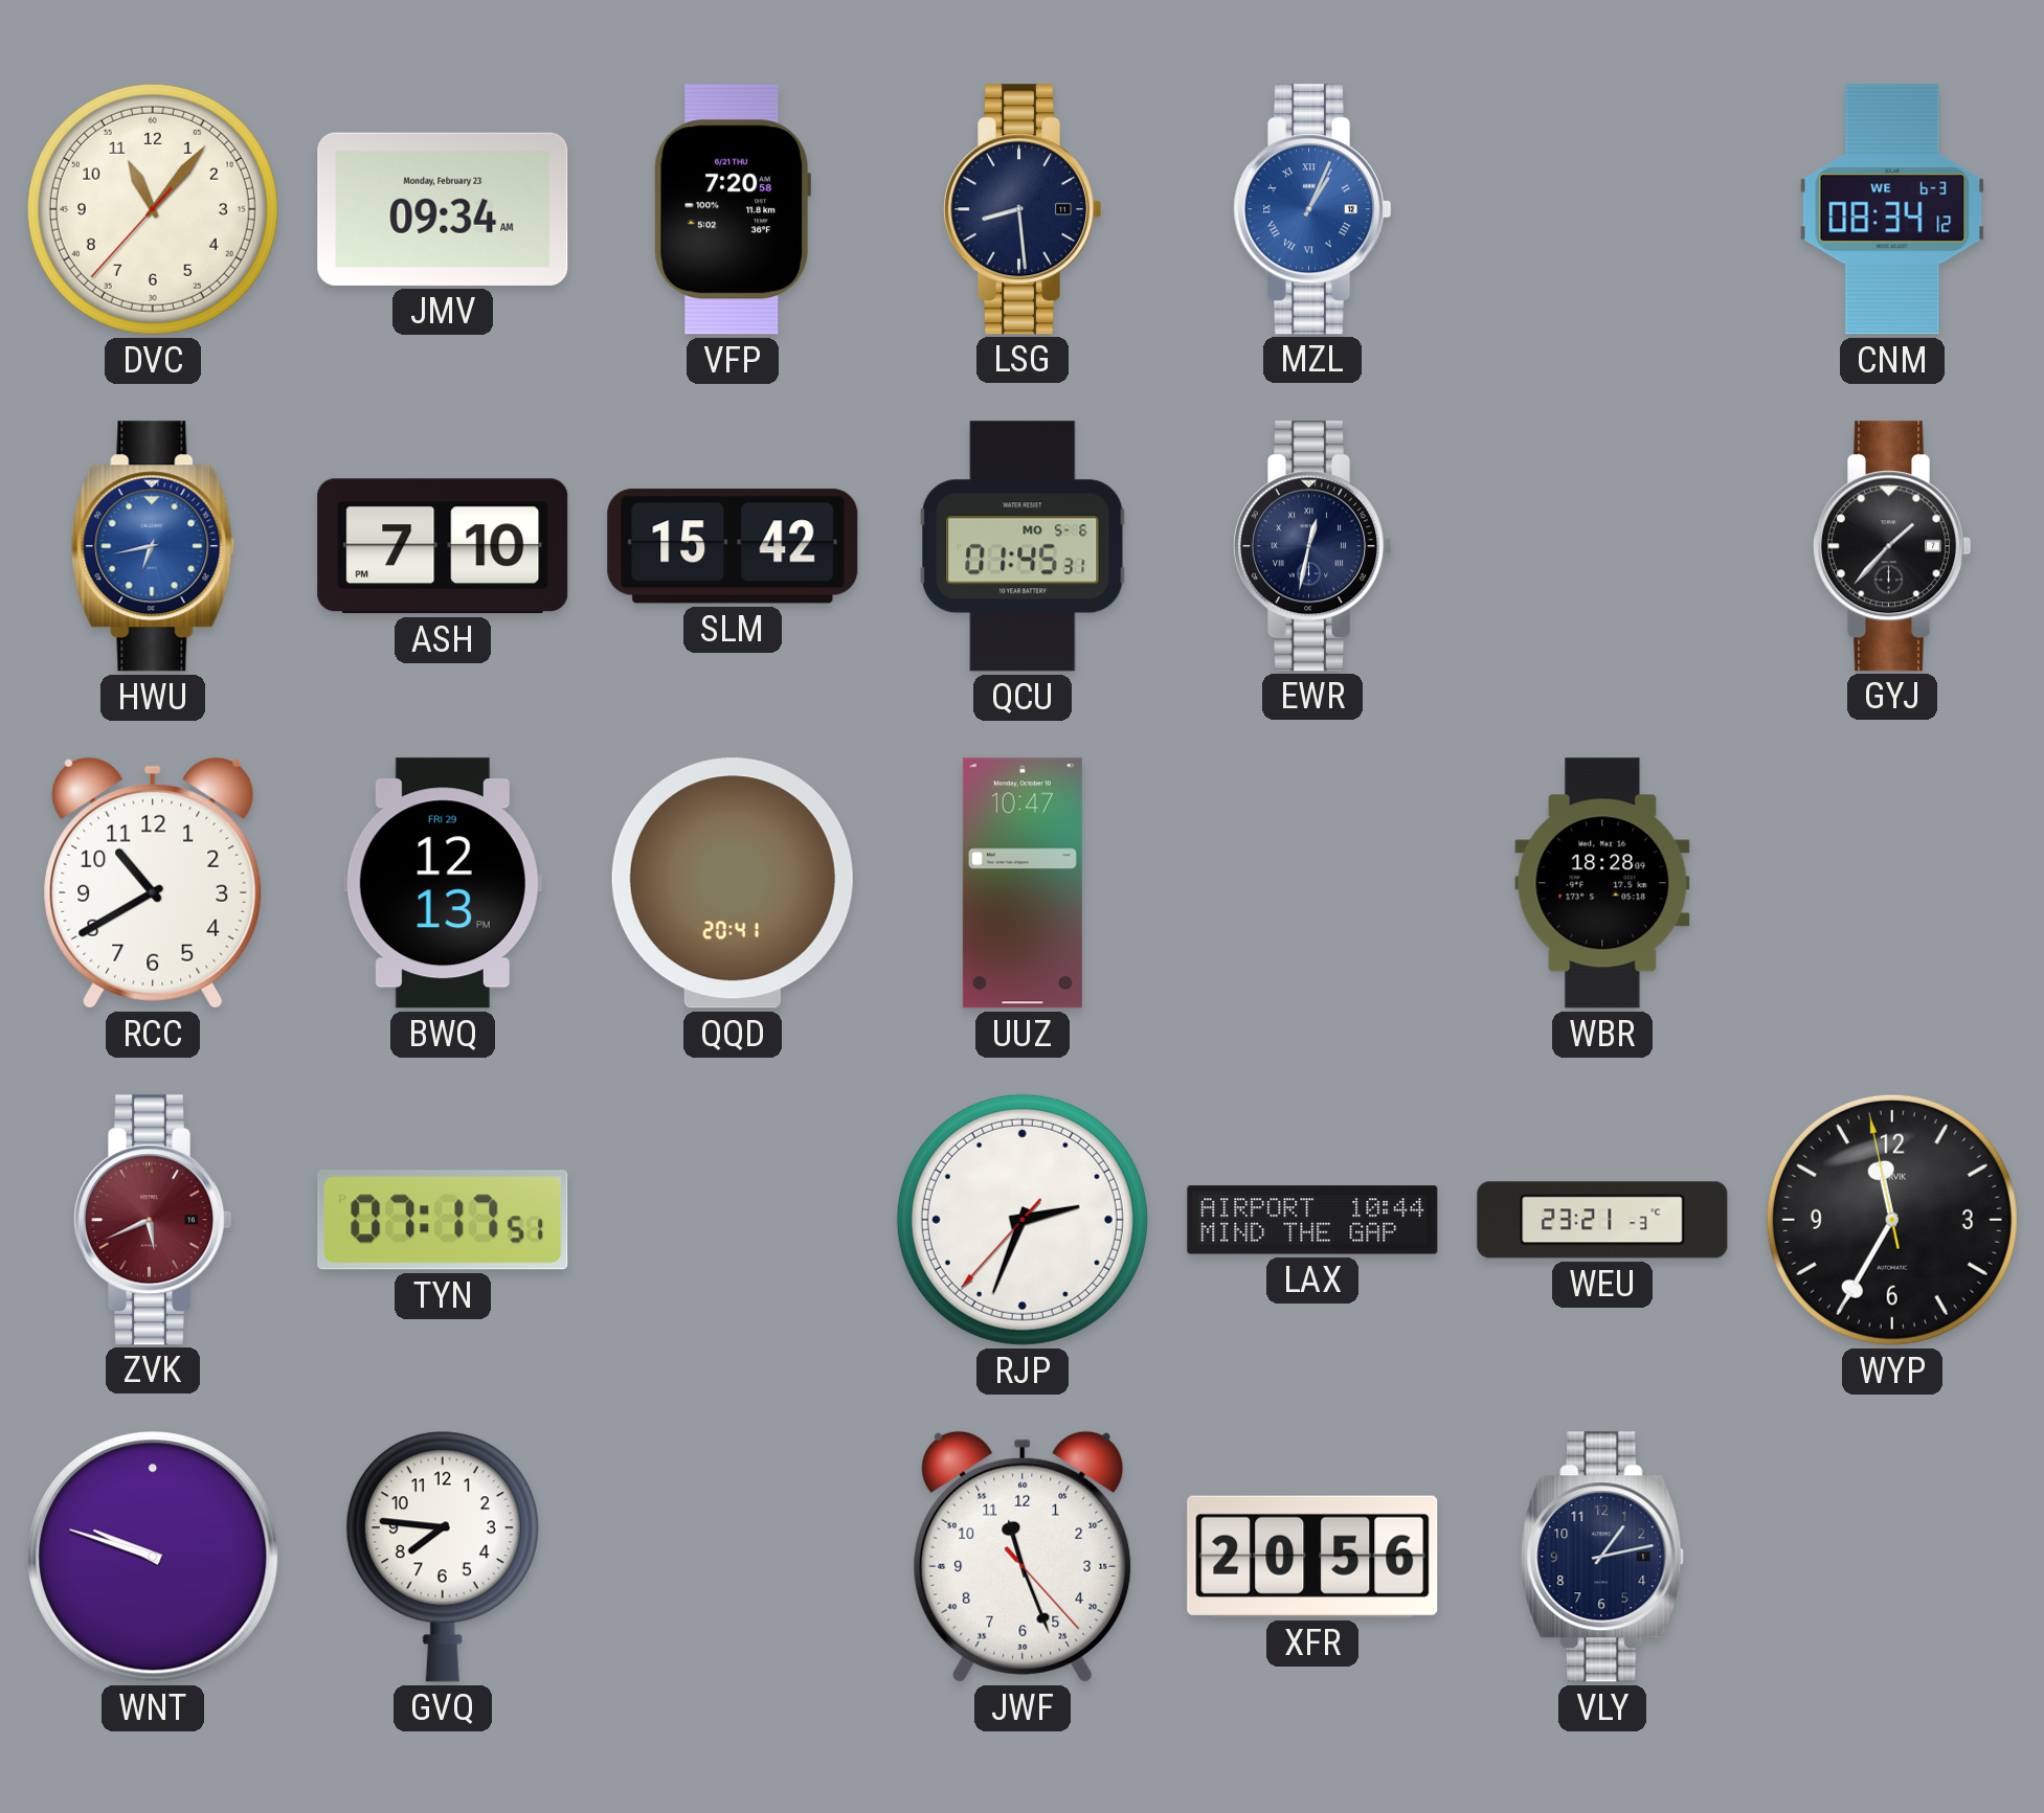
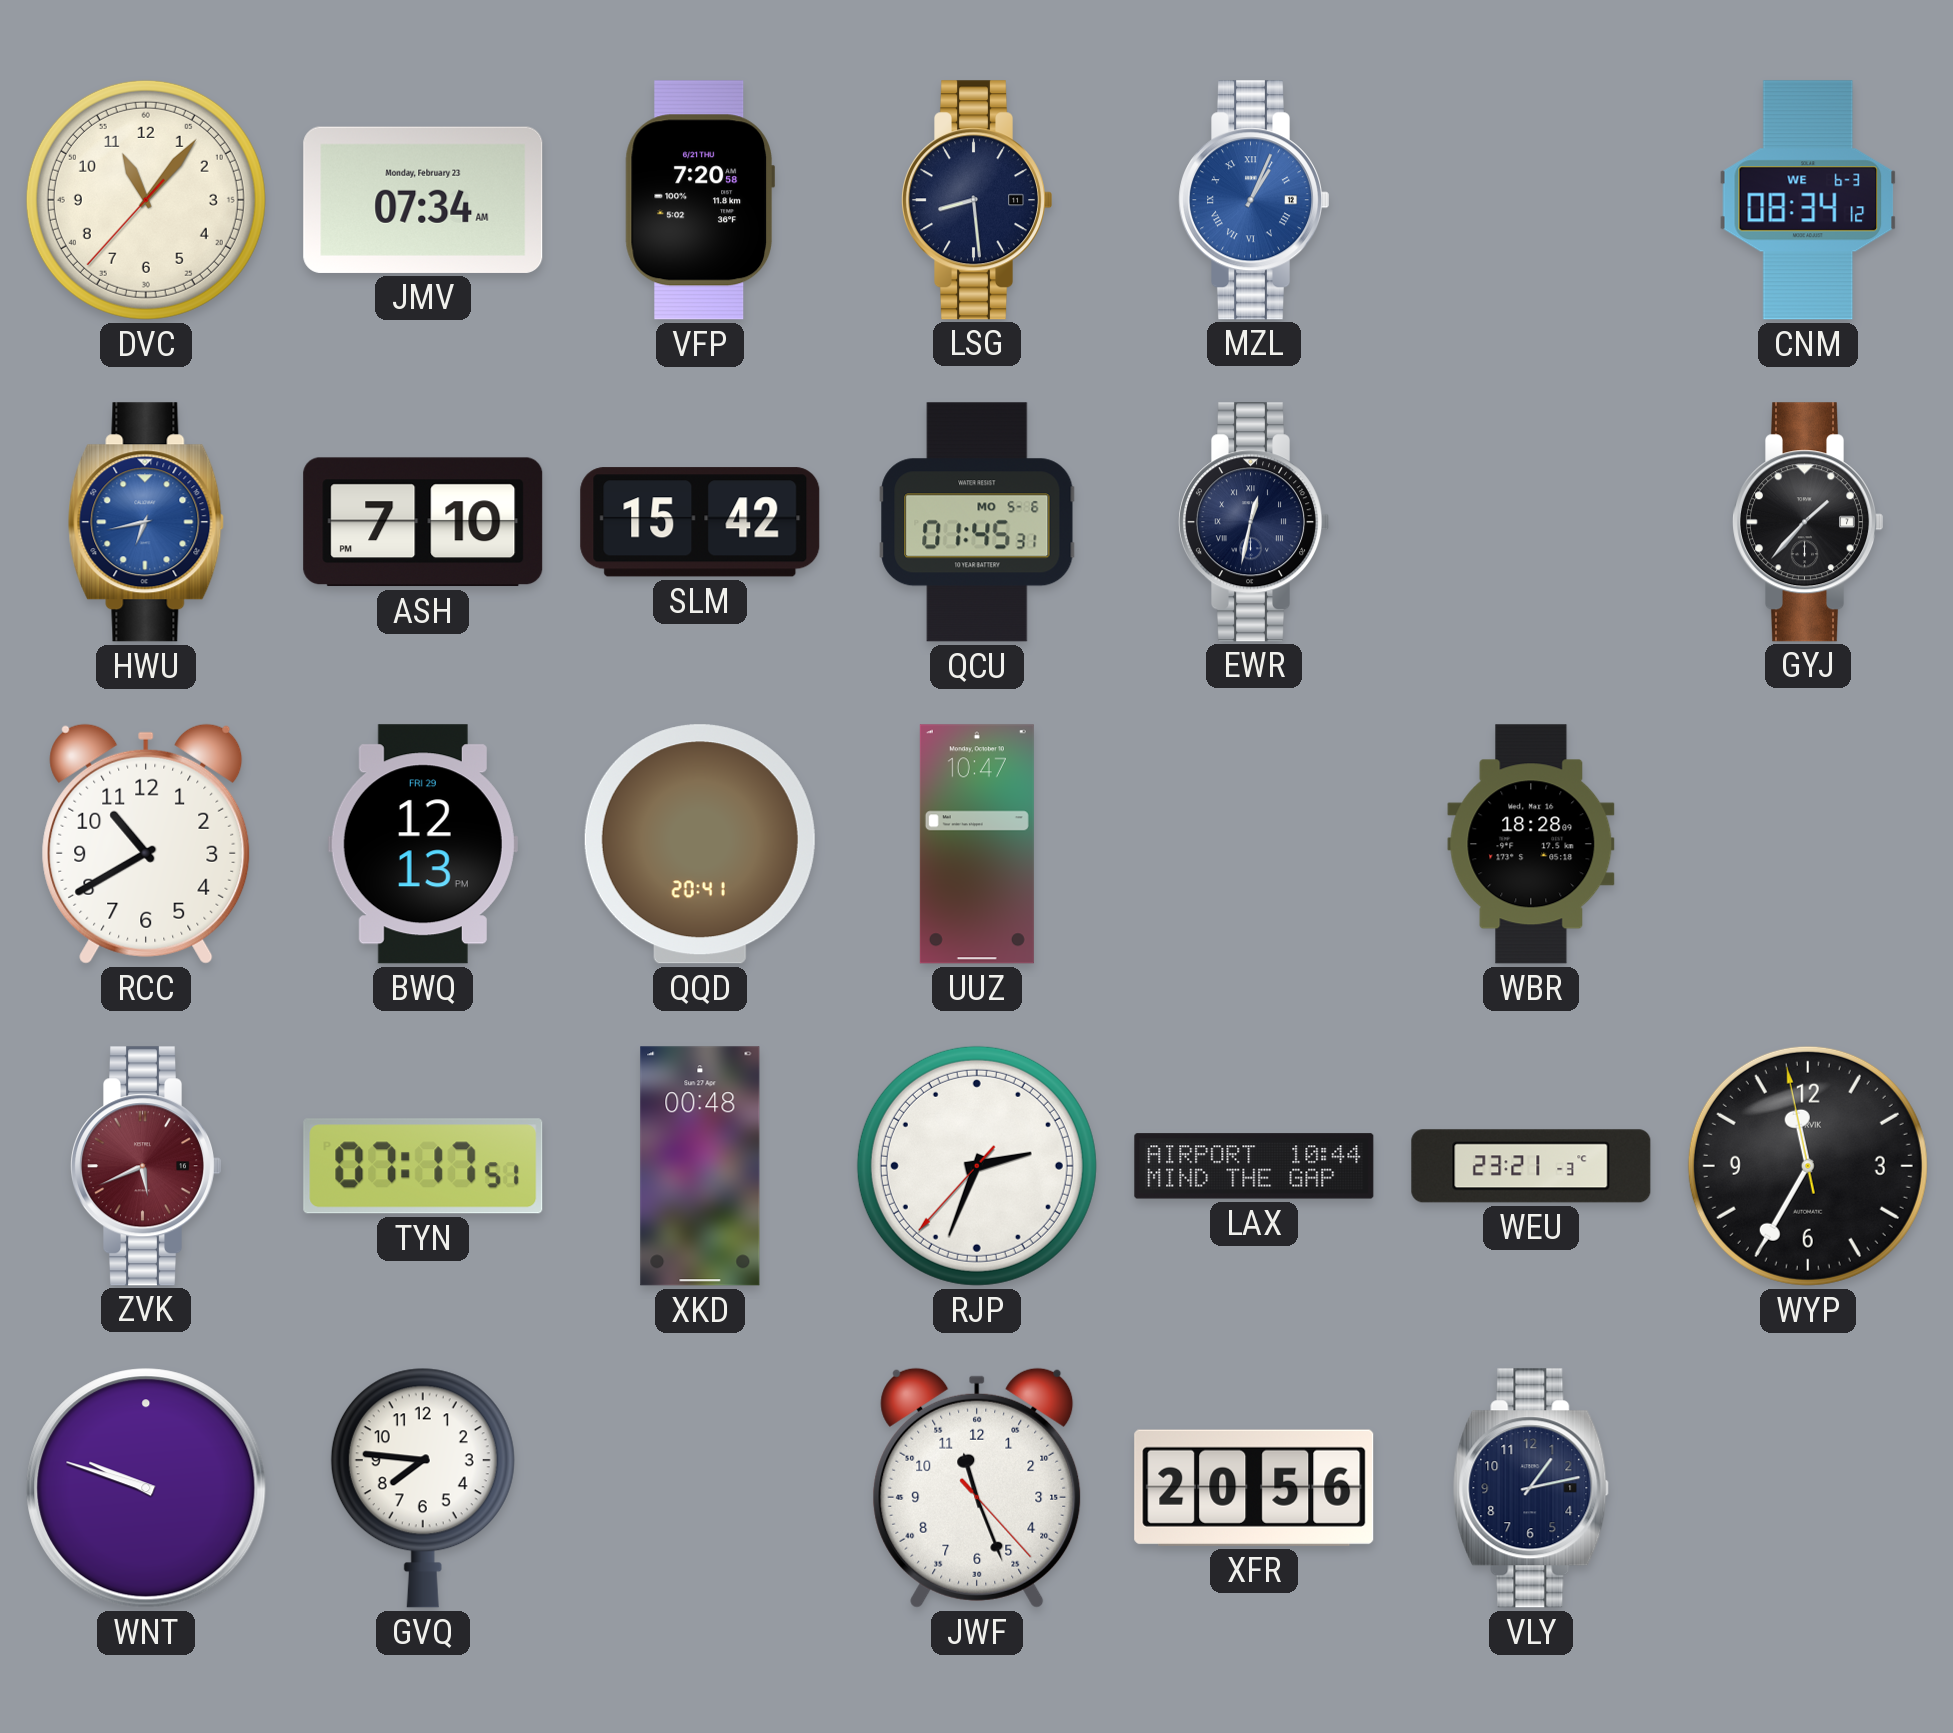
JMV: 09:34 -> 07:34 (423, 200)
XKD: none -> 00:48 (700, 1166)
